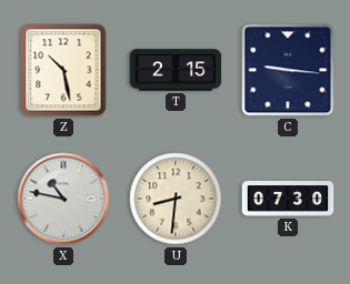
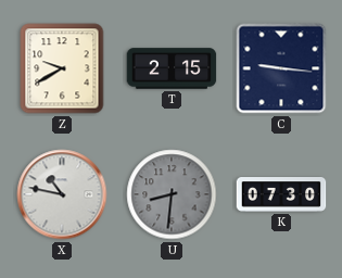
Z: 10:28 -> 9:40 (62, 68)
U dial: cream -> grey (172, 194)
